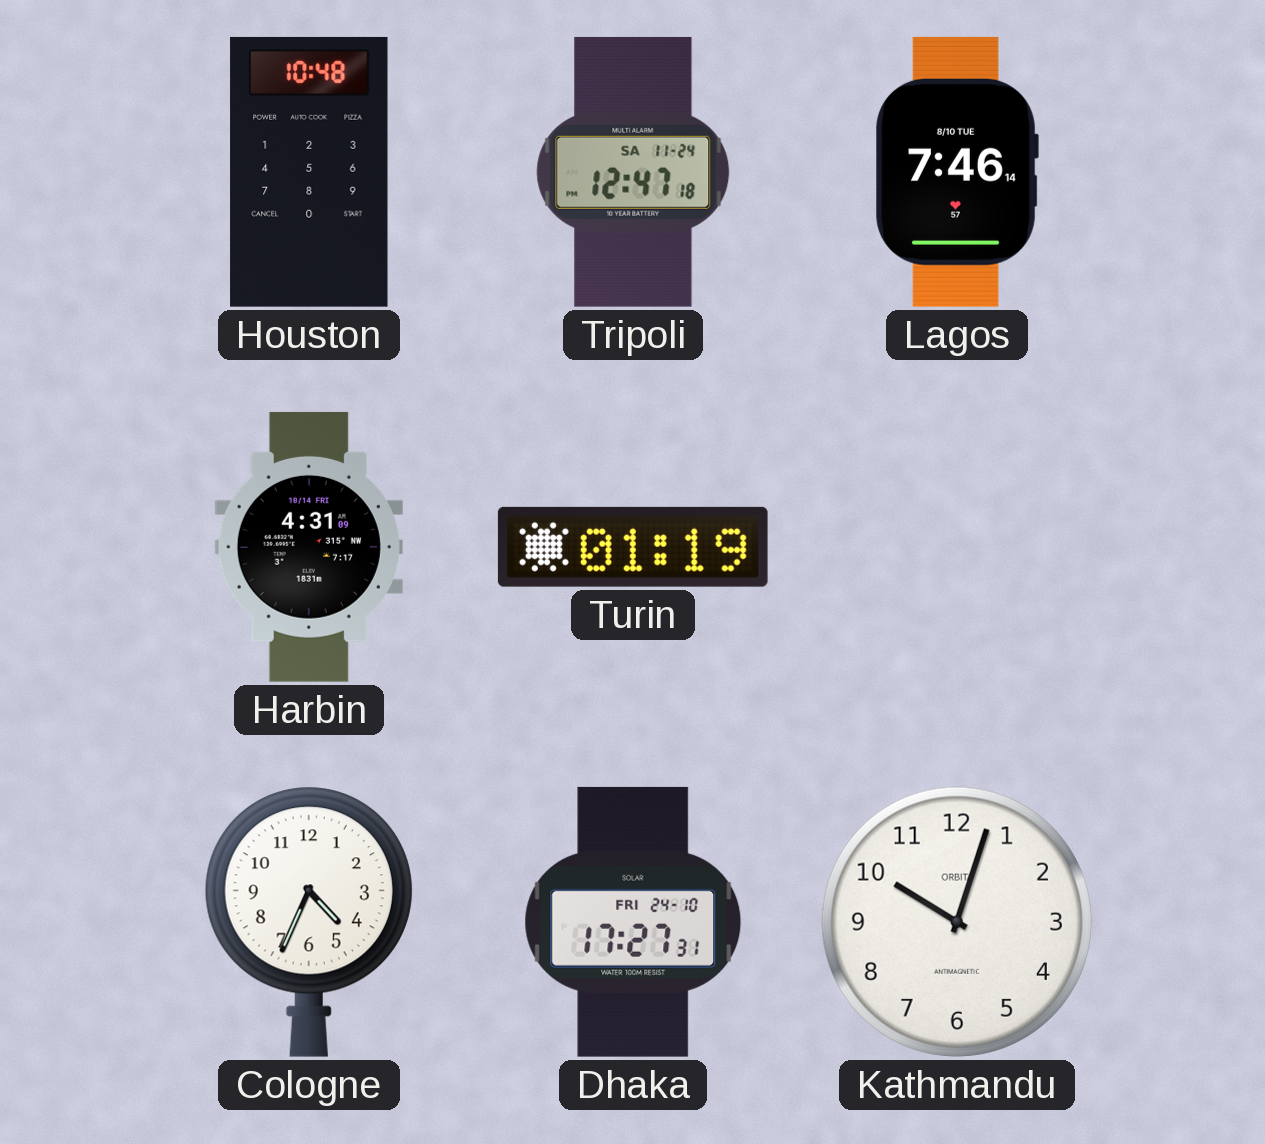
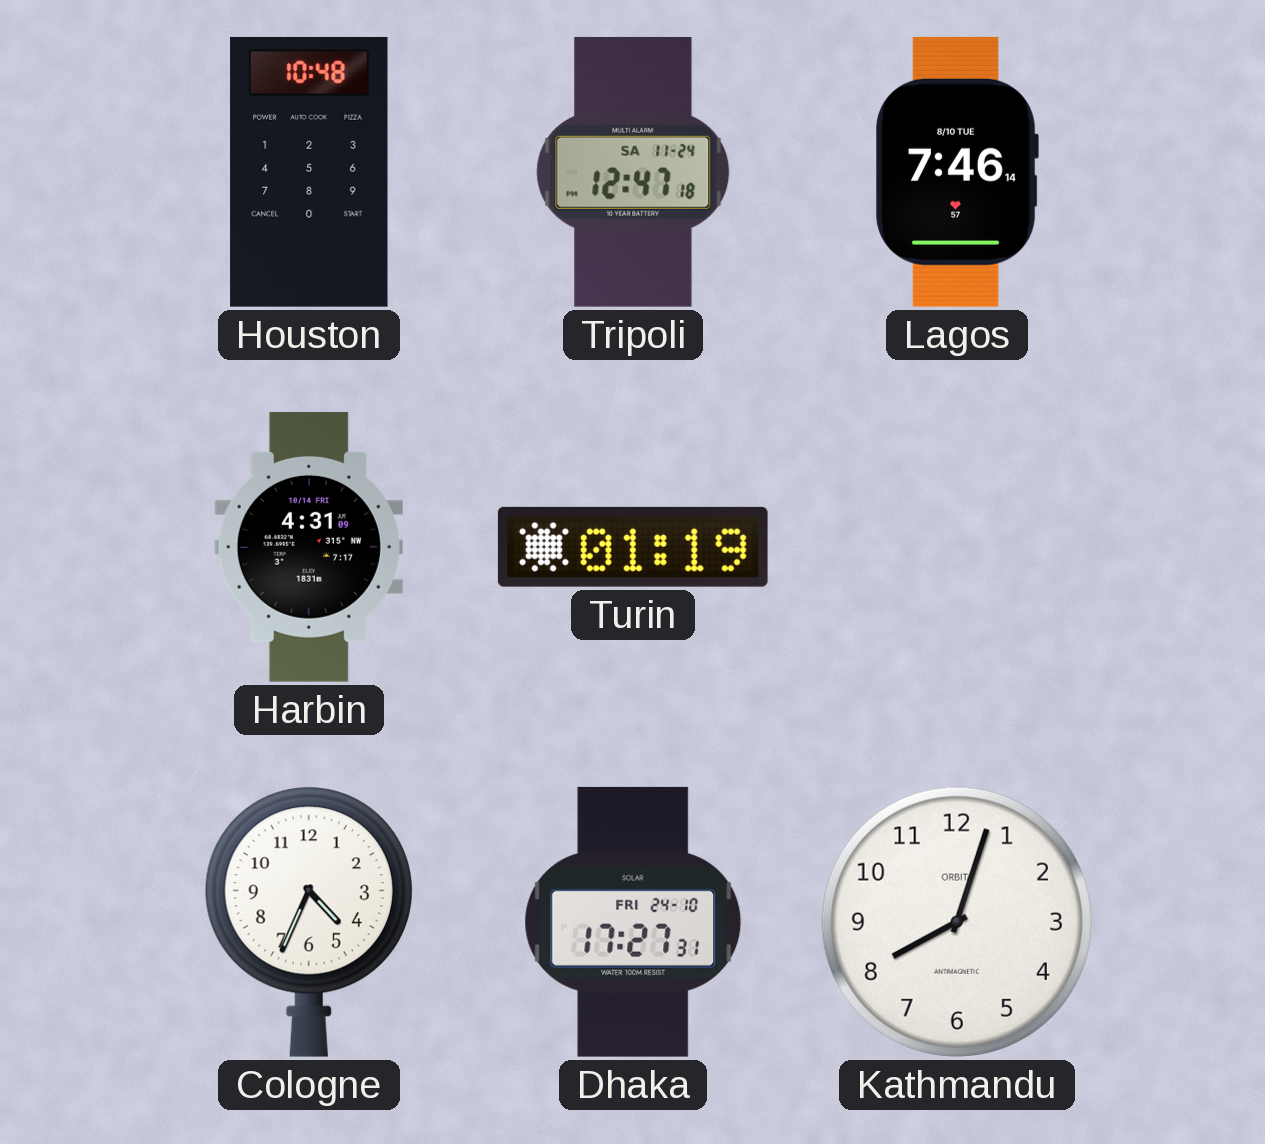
Kathmandu: 10:03 -> 8:03 (957, 922)
